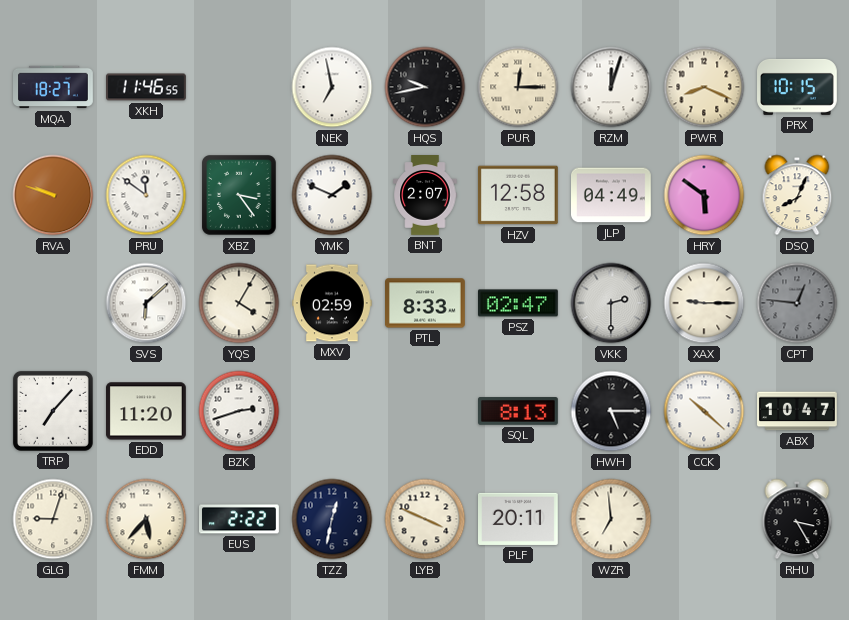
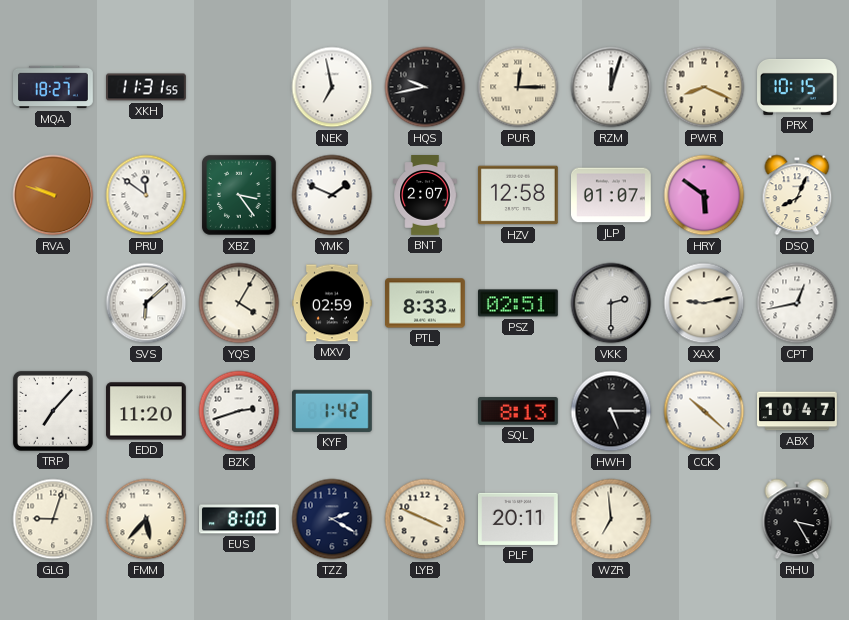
XKH: 11:46 -> 11:31 (147, 87)
JLP: 04:49 -> 01:07 (612, 195)
PSZ: 02:47 -> 02:51 (519, 303)
XAX: 9:15 -> 9:13 (704, 303)
CPT: 12:46 -> 12:43 (797, 303)
CPT dial: grey -> white (797, 303)
KYF: none -> 1:42 (332, 411)
EUS: 2:22 -> 8:00 (240, 519)
TZZ: 12:32 -> 2:20 (332, 519)
